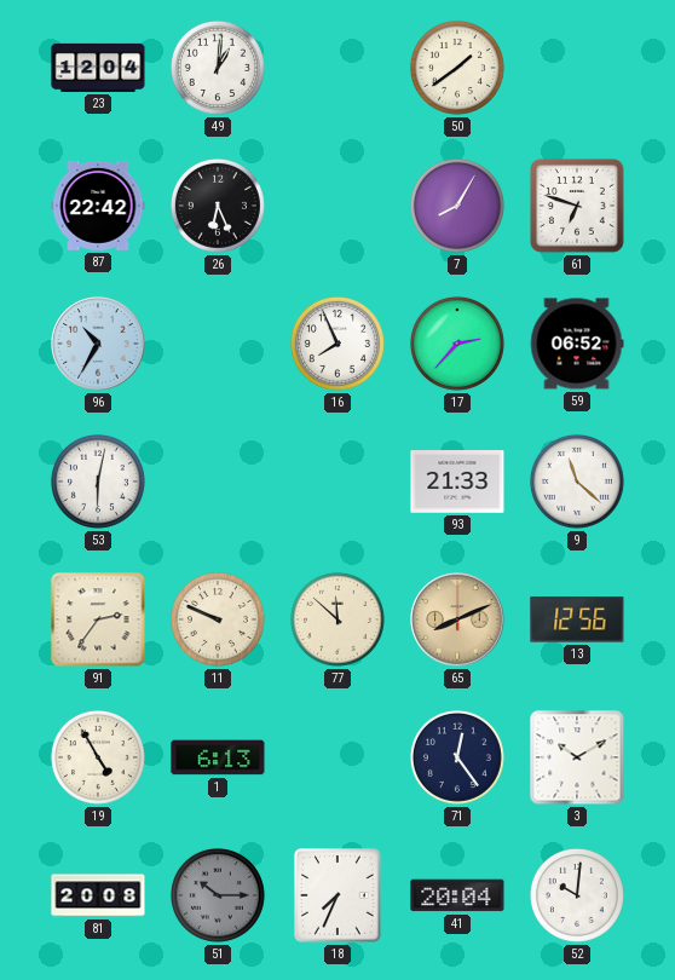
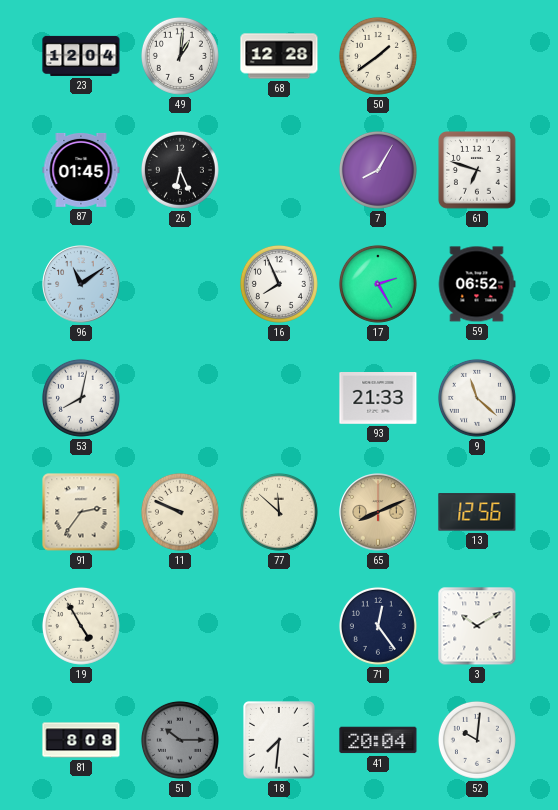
68: none -> 12:28 (279, 56)
87: 22:42 -> 01:45 (81, 170)
96: 10:35 -> 11:09 (81, 284)
17: 2:37 -> 2:25 (378, 284)
53: 6:02 -> 8:02 (81, 398)
1: 6:13 -> none (218, 757)
81: 20:08 -> 8:08 (81, 740)
18: 7:34 -> 7:31 (280, 741)
